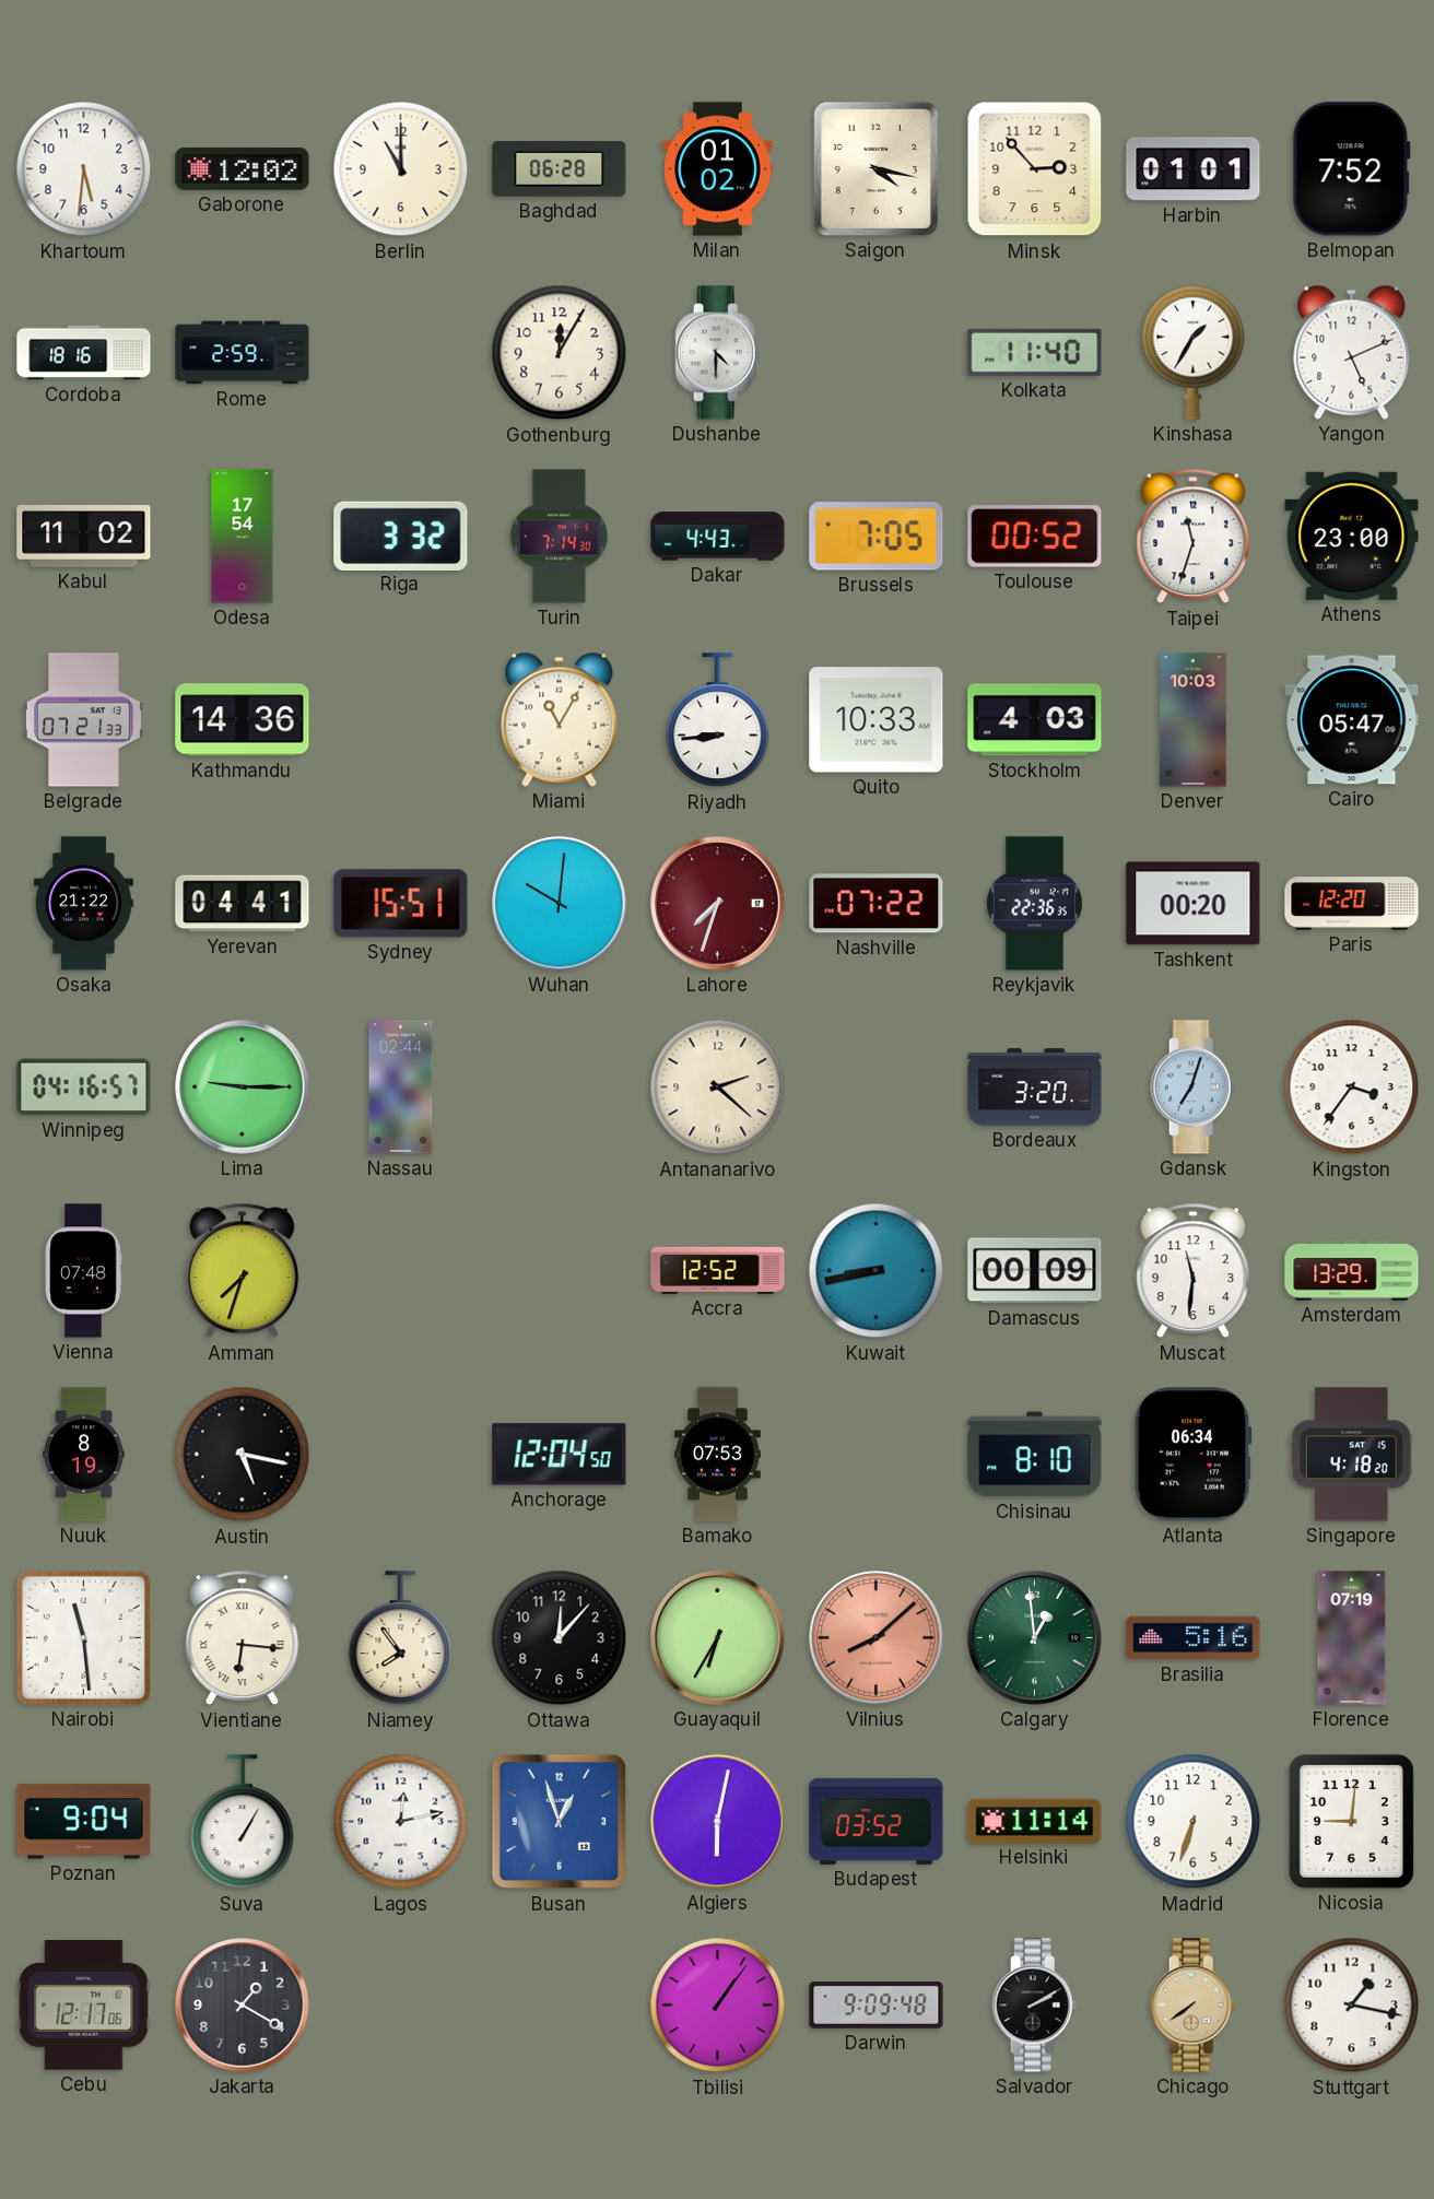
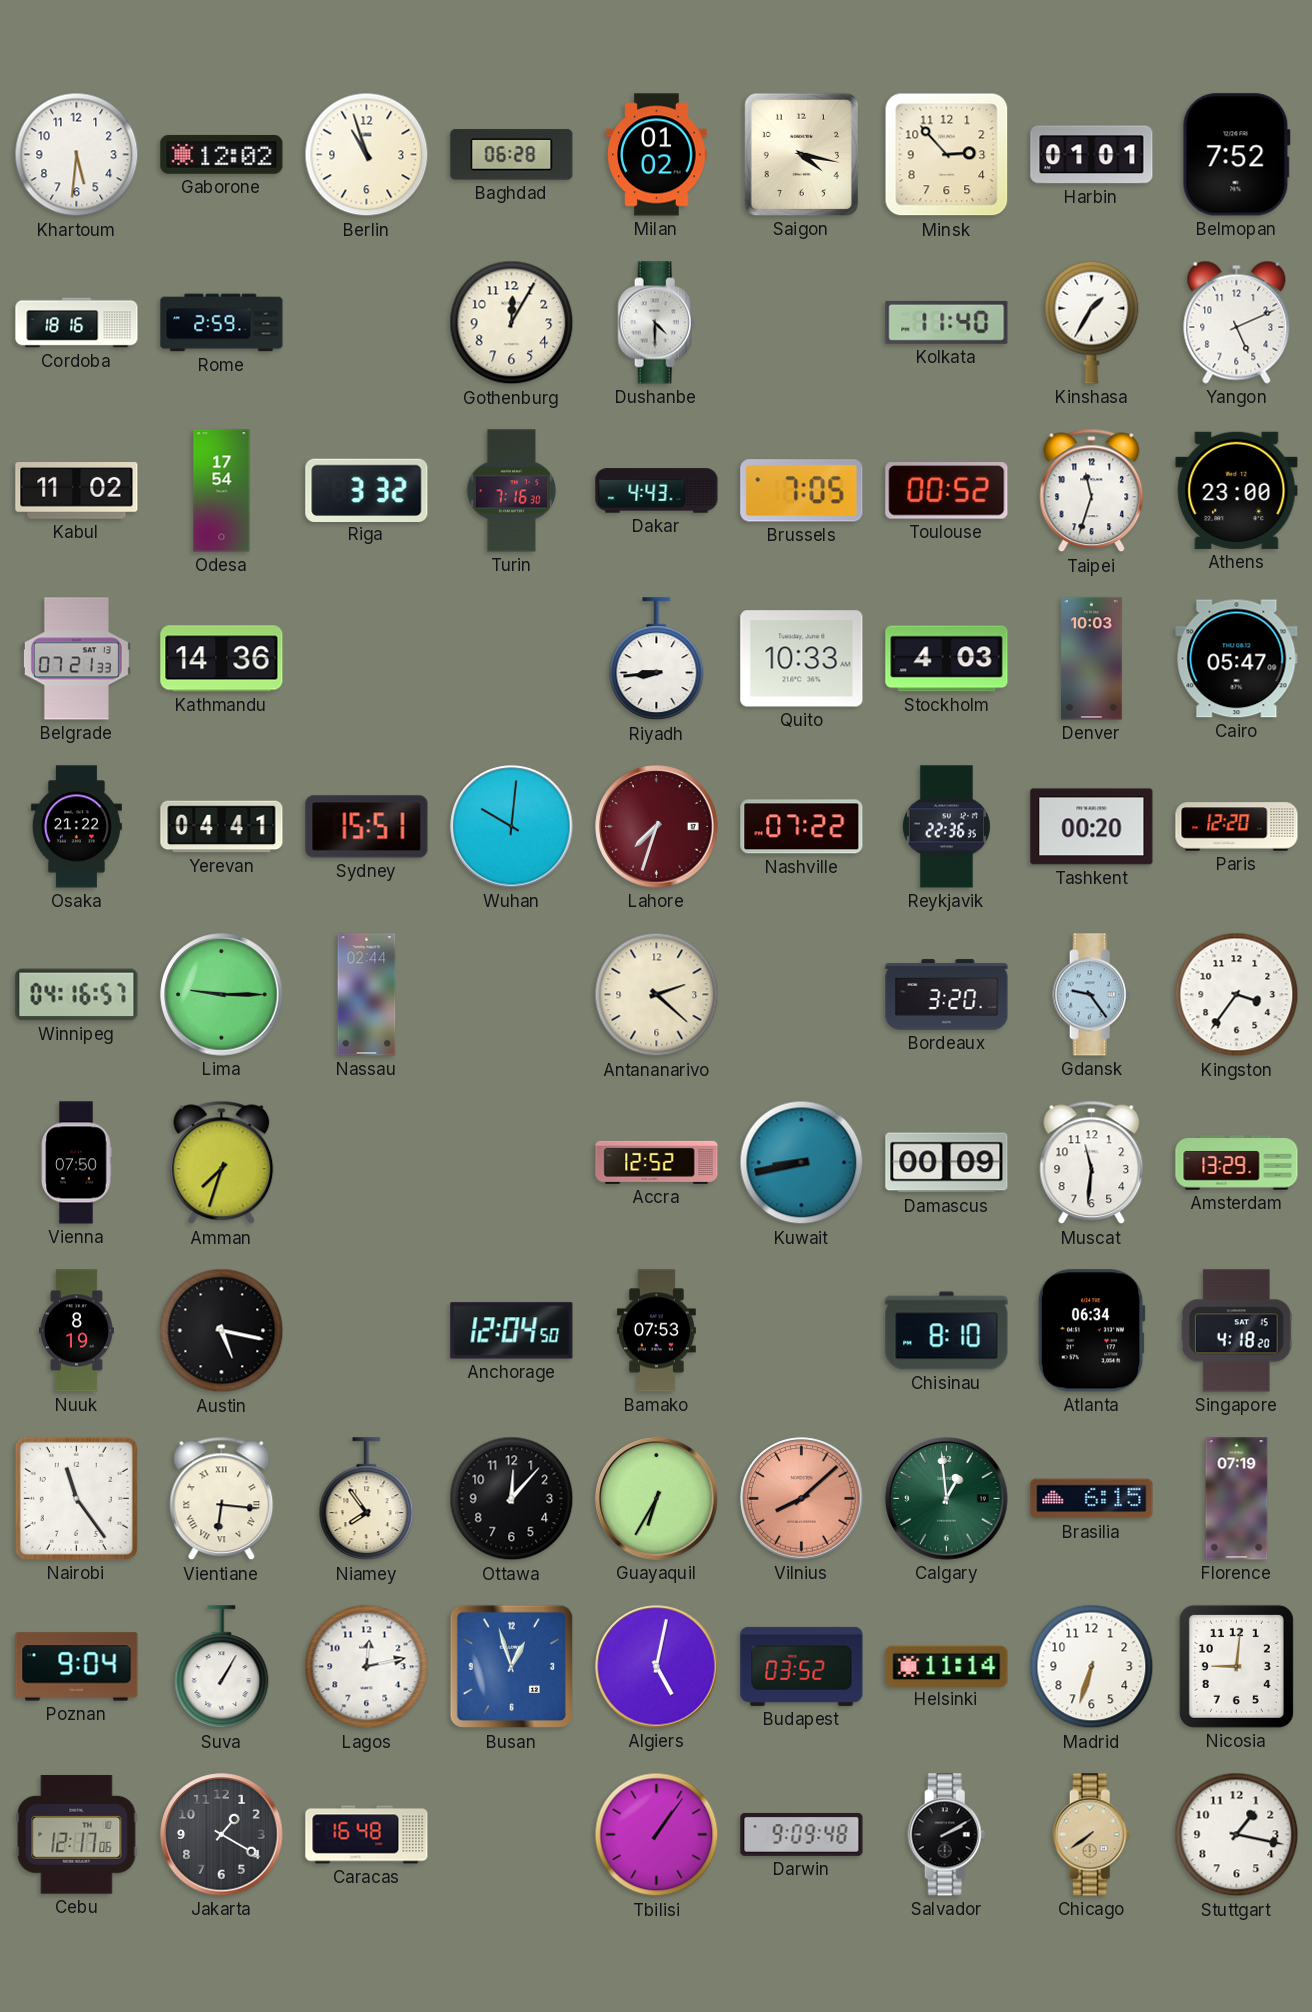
Berlin: 11:00 -> 10:57 (367, 155)
Turin: 7:14 -> 7:16 (512, 491)
Miami: 11:05 -> none (560, 719)
Gdansk: 7:03 -> 9:24 (1092, 995)
Vienna: 07:48 -> 07:50 (76, 1163)
Nairobi: 11:29 -> 11:24 (76, 1498)
Brasilia: 5:16 -> 6:15 (1092, 1499)
Algiers: 6:02 -> 5:02 (657, 1667)
Caracas: none -> 16:48 (367, 1835)
